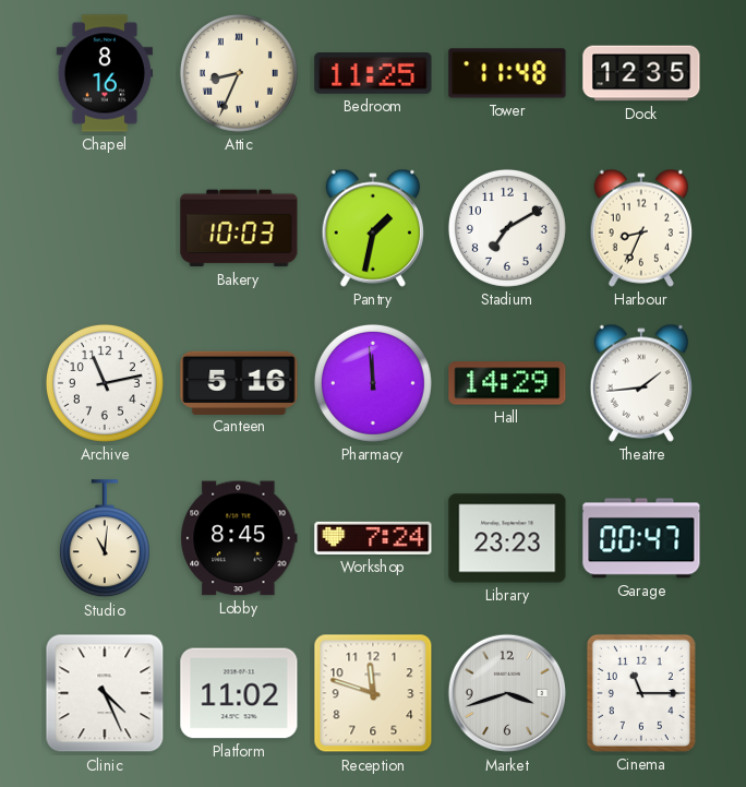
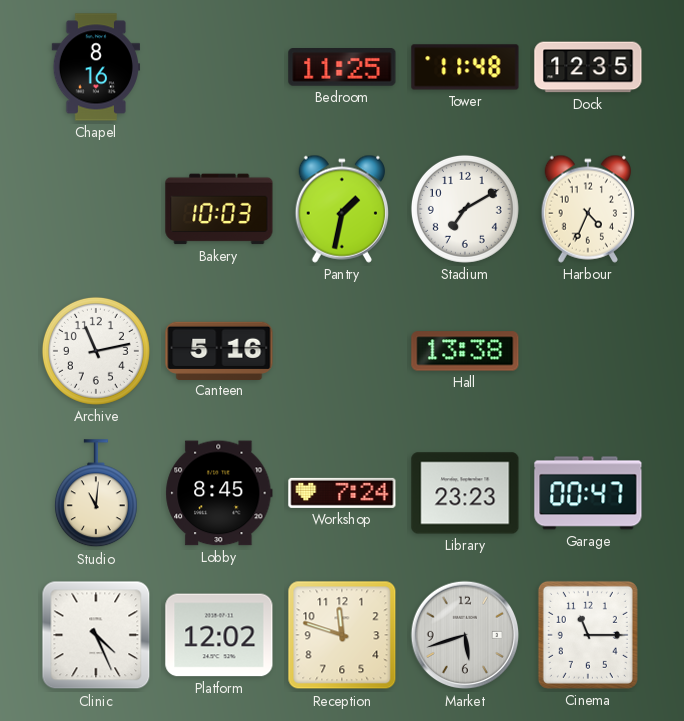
Attic: 8:34 -> none (239, 73)
Harbour: 8:34 -> 4:34 (587, 209)
Pharmacy: 11:59 -> none (373, 383)
Hall: 14:29 -> 13:38 (465, 351)
Theatre: 1:44 -> none (640, 383)
Platform: 11:02 -> 12:02 (219, 635)
Market: 3:42 -> 5:42 (465, 635)
